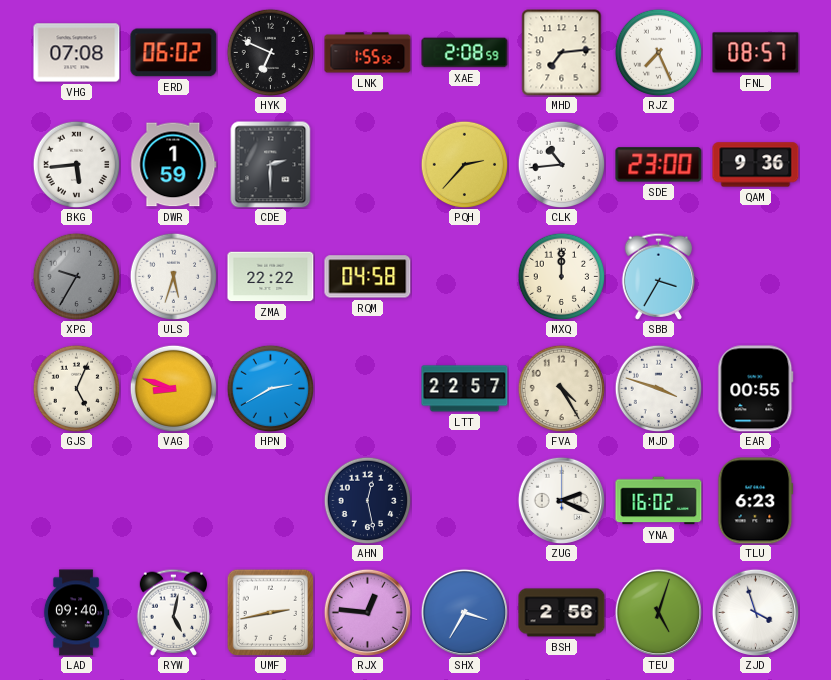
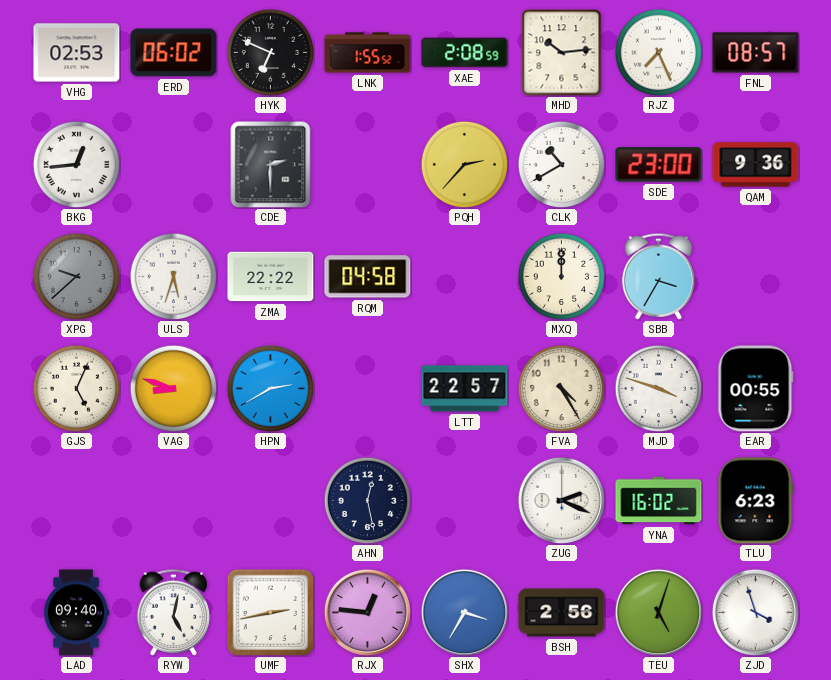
VHG: 07:08 -> 02:53 (77, 53)
MHD: 7:14 -> 10:14 (562, 53)
BKG: 5:44 -> 12:44 (76, 164)
DWR: 1:59 -> none (174, 165)
CLK: 10:44 -> 10:40 (561, 164)
XPG: 9:35 -> 9:38 (76, 276)
